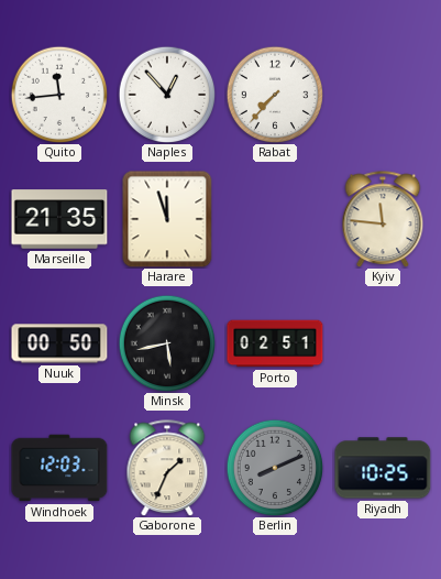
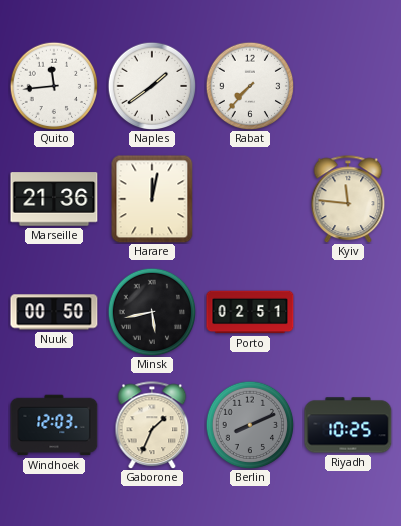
Naples: 12:53 -> 1:39 (152, 86)
Marseille: 21:35 -> 21:36 (54, 199)
Harare: 11:57 -> 12:02 (152, 199)
